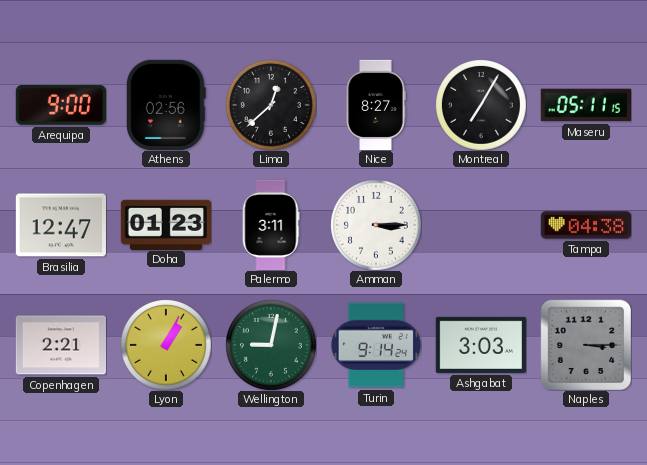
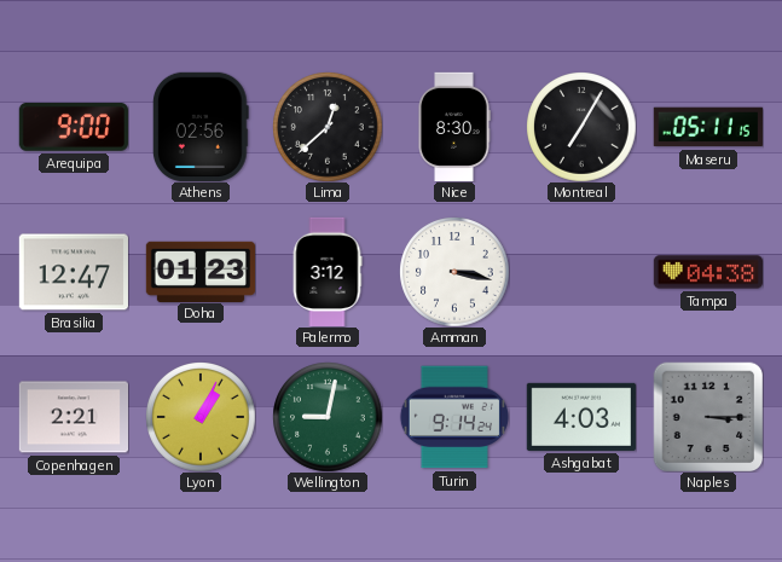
Nice: 8:27 -> 8:30 (454, 126)
Palermo: 3:11 -> 3:12 (328, 271)
Amman: 3:15 -> 3:17 (454, 272)
Ashgabat: 3:03 -> 4:03 (581, 417)
